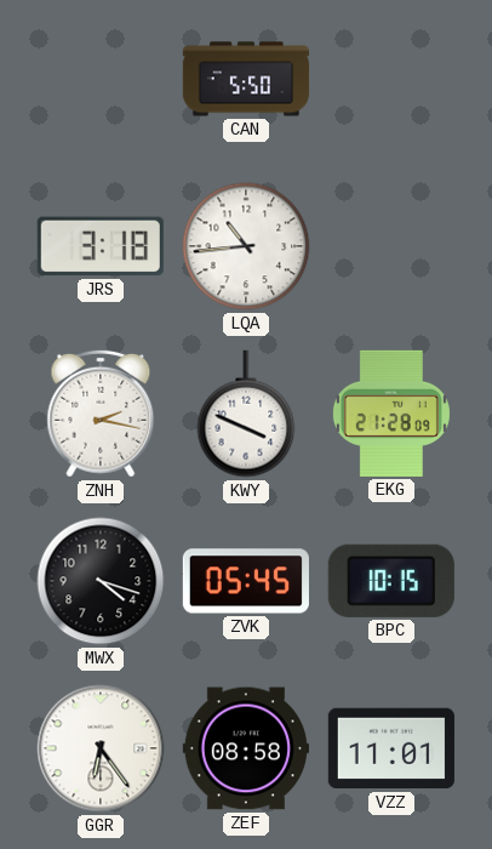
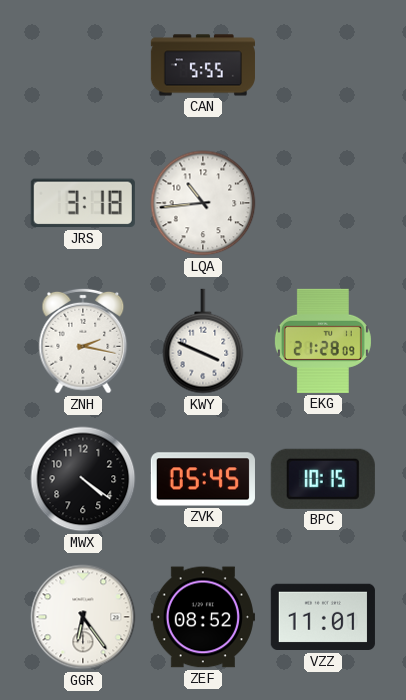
CAN: 5:50 -> 5:55 (203, 65)
MWX: 4:18 -> 4:21 (83, 479)
ZEF: 08:58 -> 08:52 (203, 617)
